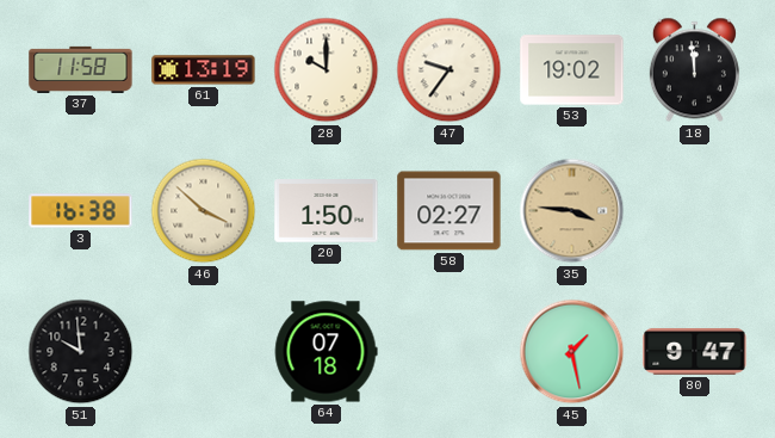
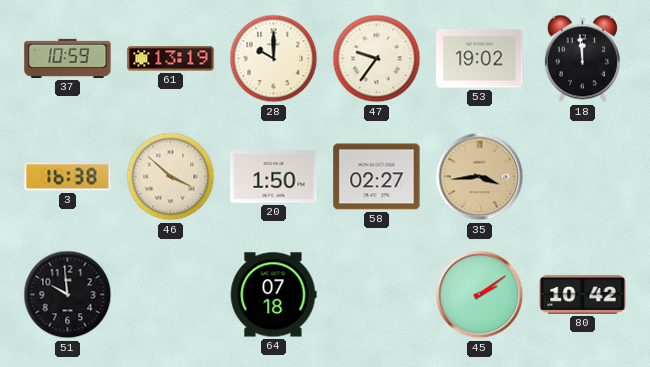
37: 11:58 -> 10:59 (68, 58)
35: 3:46 -> 3:44 (480, 177)
45: 1:28 -> 2:09 (480, 295)
80: 9:47 -> 10:42 (583, 294)
